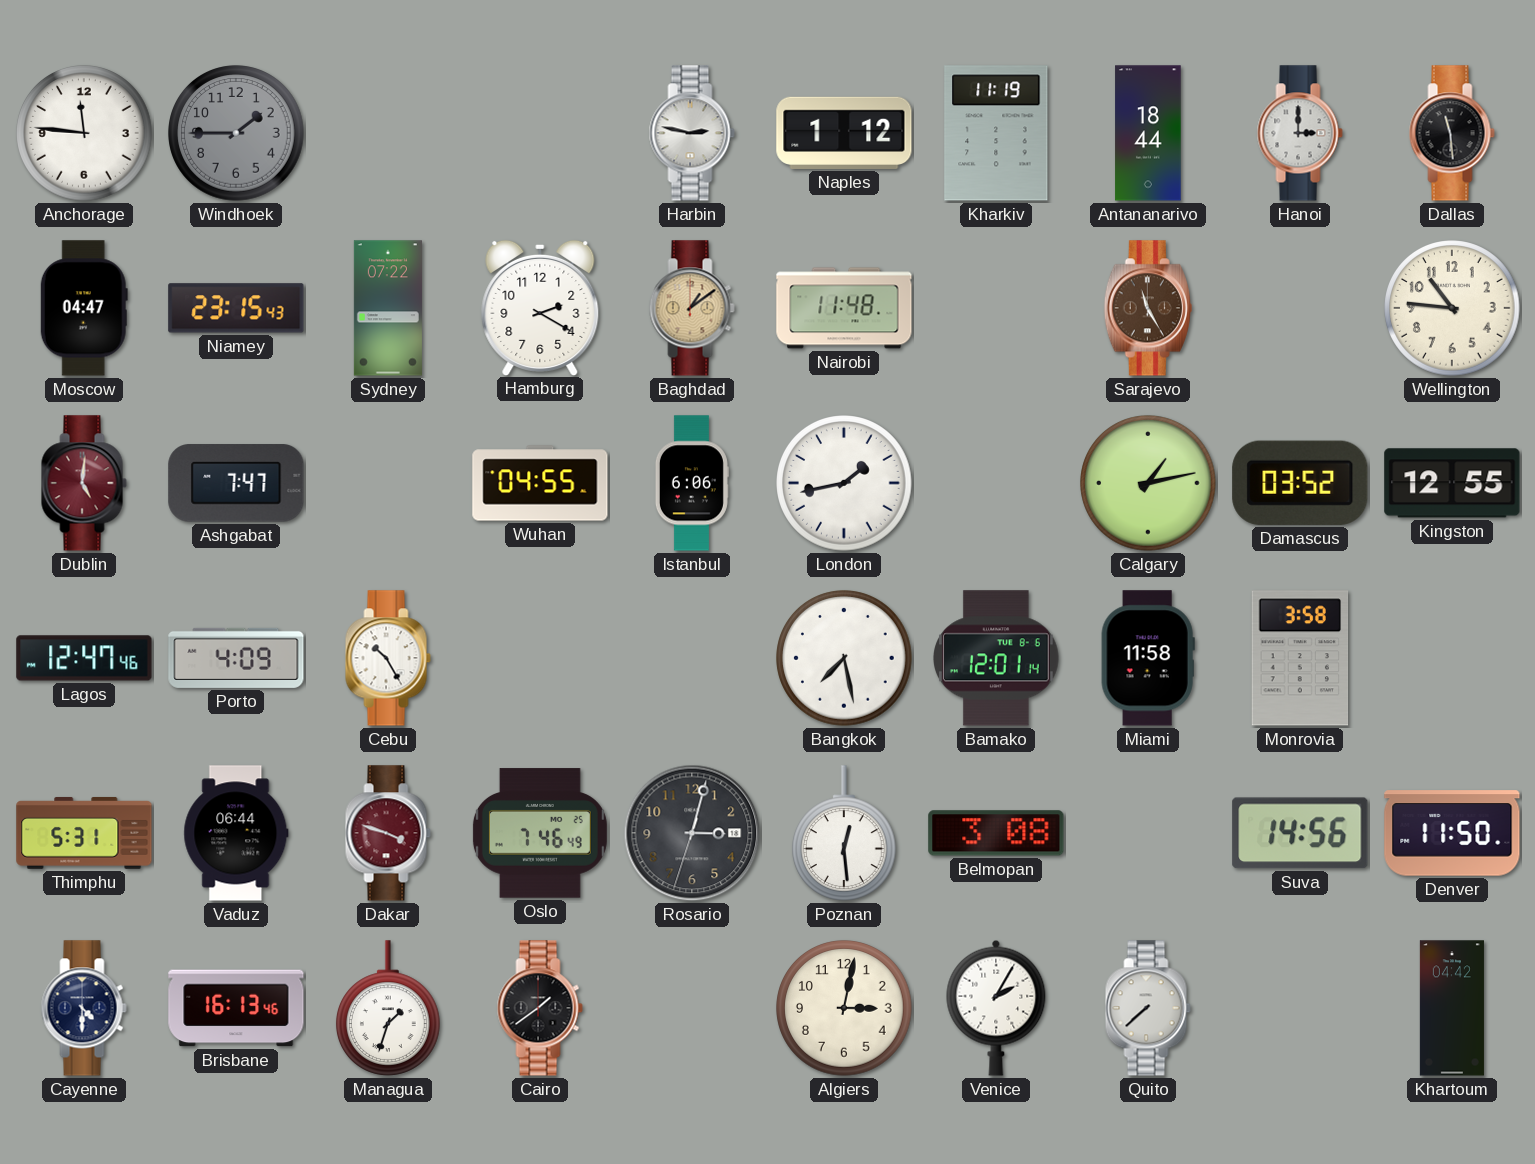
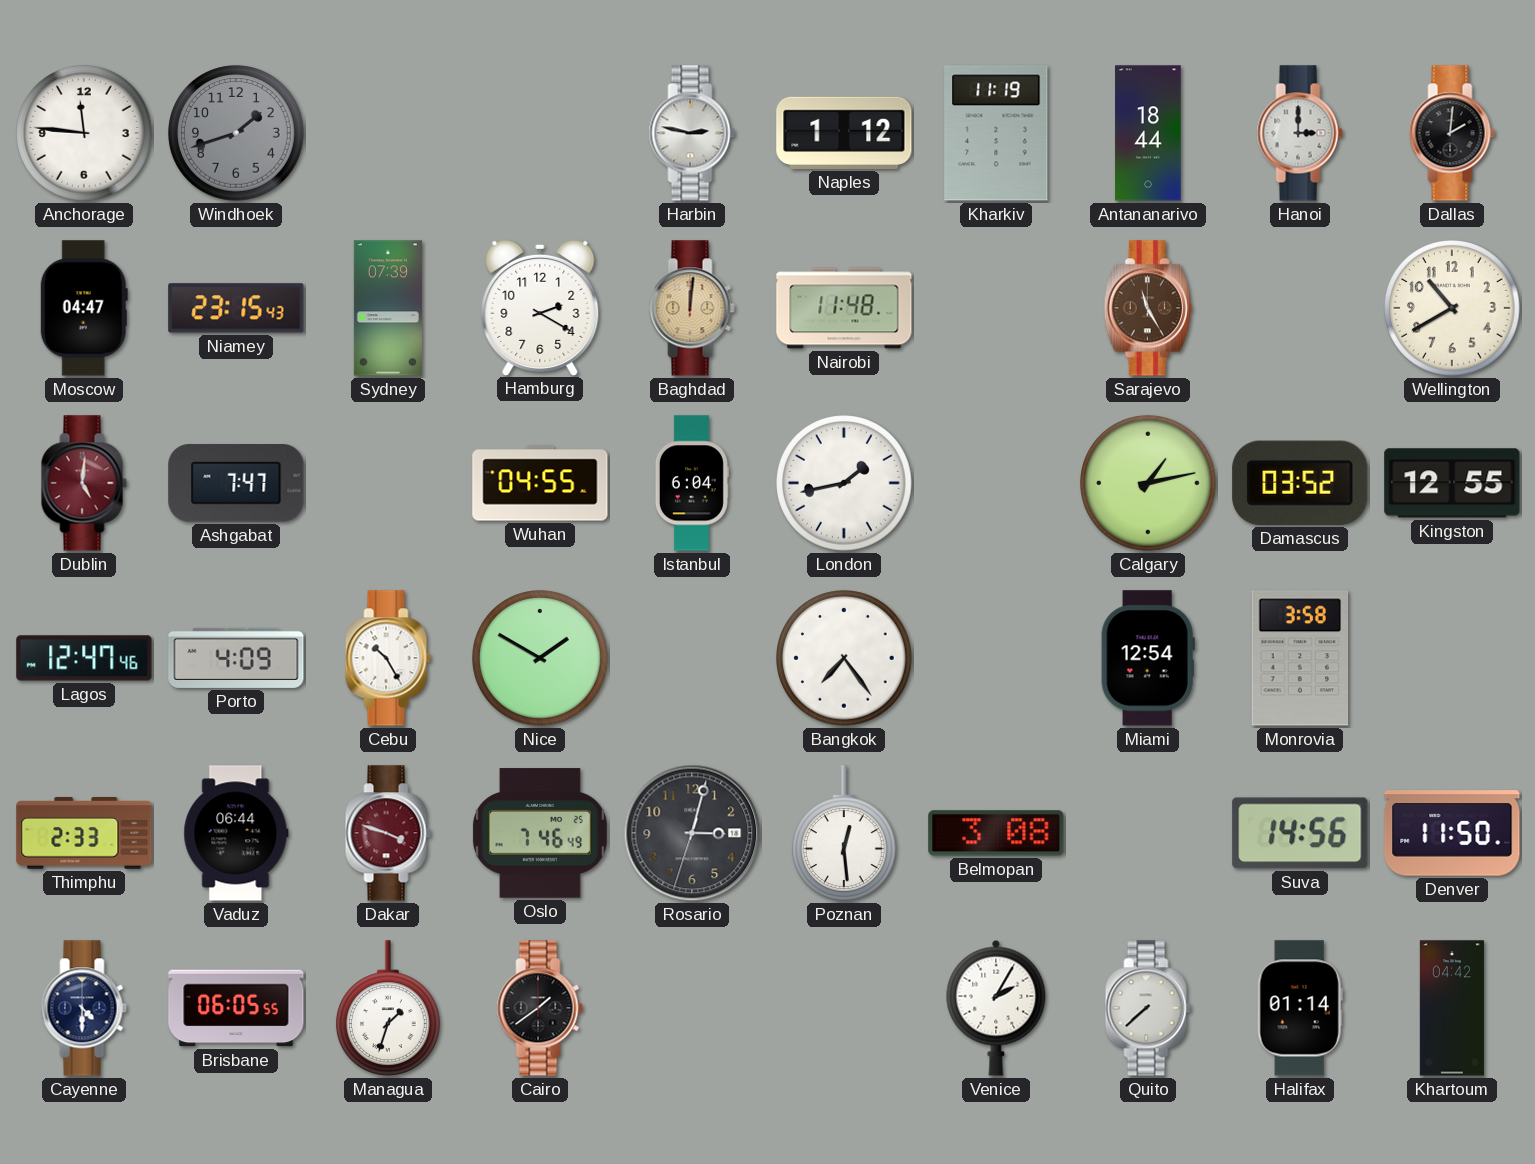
Windhoek: 1:45 -> 1:42 (236, 133)
Dallas: 11:29 -> 2:01 (1452, 133)
Sydney: 07:22 -> 07:39 (388, 308)
Baghdad: 1:09 -> 12:01 (692, 308)
Wellington: 10:46 -> 10:40 (1452, 308)
Istanbul: 6:06 -> 6:04 (691, 483)
Nice: none -> 1:50 (540, 658)
Bangkok: 7:28 -> 7:24 (844, 658)
Bamako: 12:01 -> none (997, 658)
Miami: 11:58 -> 12:54 (1148, 658)
Thimphu: 5:31 -> 2:33 (84, 833)
Brisbane: 16:13 -> 06:05 (236, 1008)
Algiers: 3:02 -> none (844, 1008)
Halifax: none -> 01:14 (1300, 1008)
